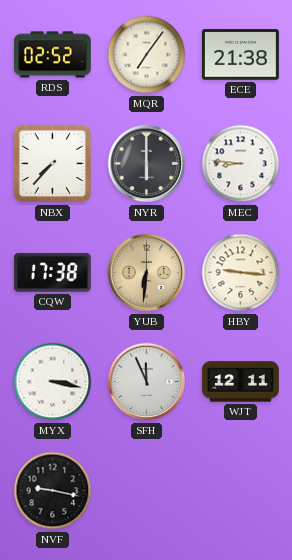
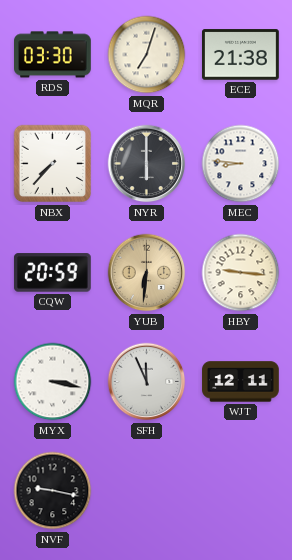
RDS: 02:52 -> 03:30 (53, 55)
MQR: 7:06 -> 7:03 (147, 55)
CQW: 17:38 -> 20:59 (53, 273)
